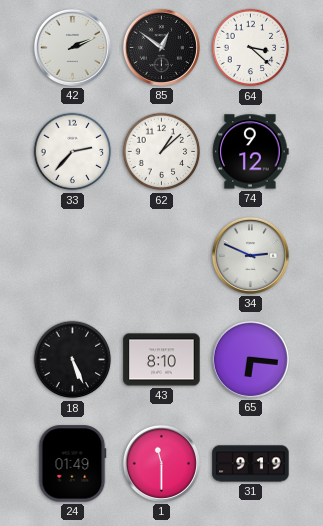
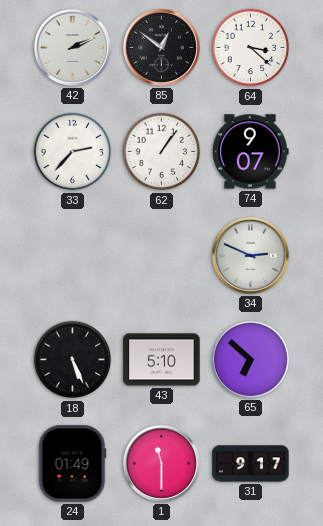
62: 1:08 -> 1:06 (162, 152)
74: 9:12 -> 9:07 (251, 152)
43: 8:10 -> 5:10 (162, 360)
65: 6:16 -> 6:52 (250, 359)
31: 9:19 -> 9:17 (251, 464)
